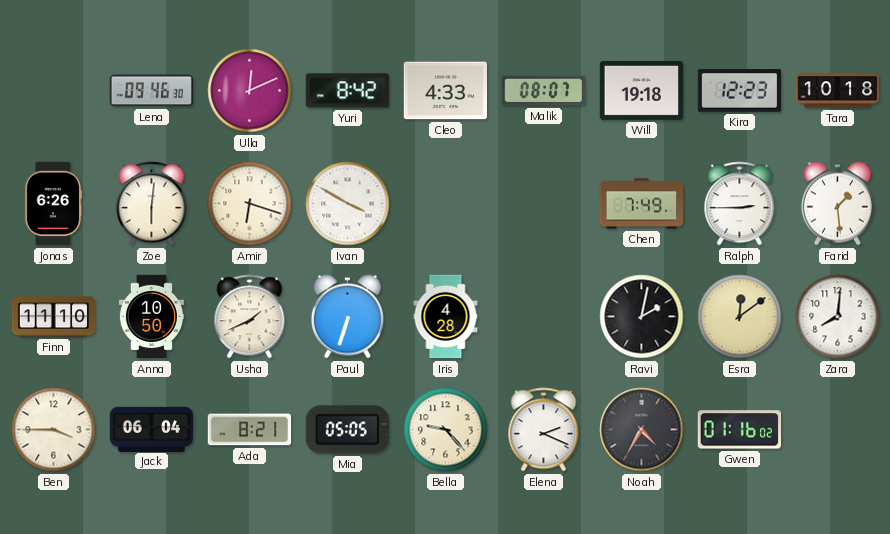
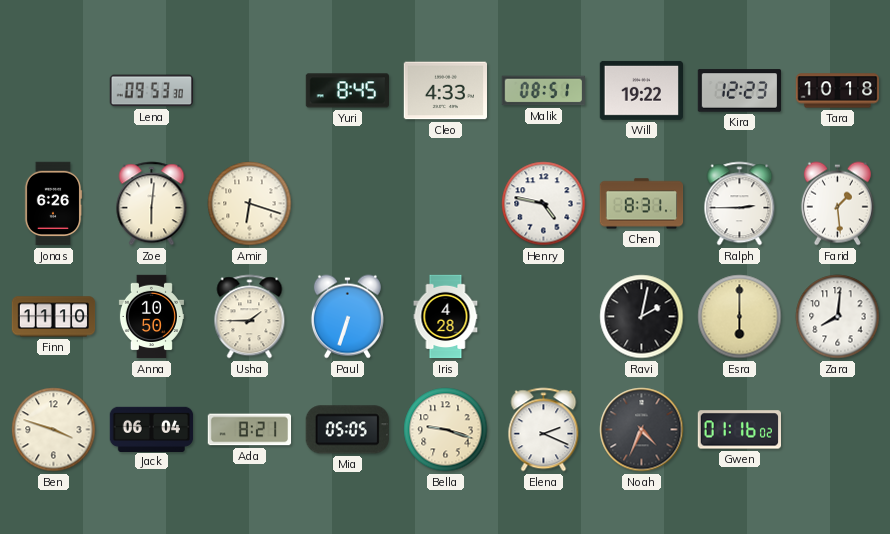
Lena: 09:46 -> 09:53 (151, 91)
Ulla: 12:11 -> none (250, 91)
Yuri: 8:42 -> 8:45 (347, 91)
Malik: 08:07 -> 08:51 (543, 91)
Will: 19:18 -> 19:22 (641, 90)
Ivan: 3:50 -> none (348, 204)
Henry: none -> 4:47 (544, 204)
Chen: 7:49 -> 8:31 (642, 204)
Usha: 1:41 -> 1:45 (250, 317)
Esra: 12:09 -> 6:00 (740, 317)
Ben: 3:45 -> 3:48 (54, 430)
Bella: 9:23 -> 9:18 (446, 430)
Noah: 4:35 -> 4:34 (642, 430)
